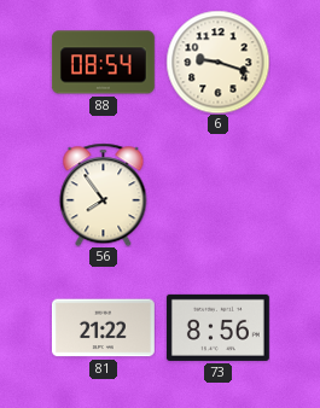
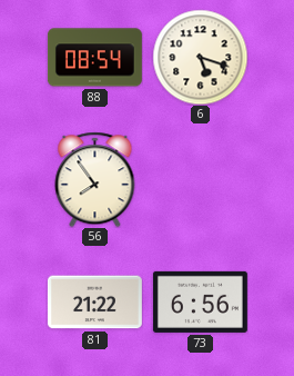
6: 9:18 -> 5:18 (200, 57)
73: 8:56 -> 6:56 (200, 301)
